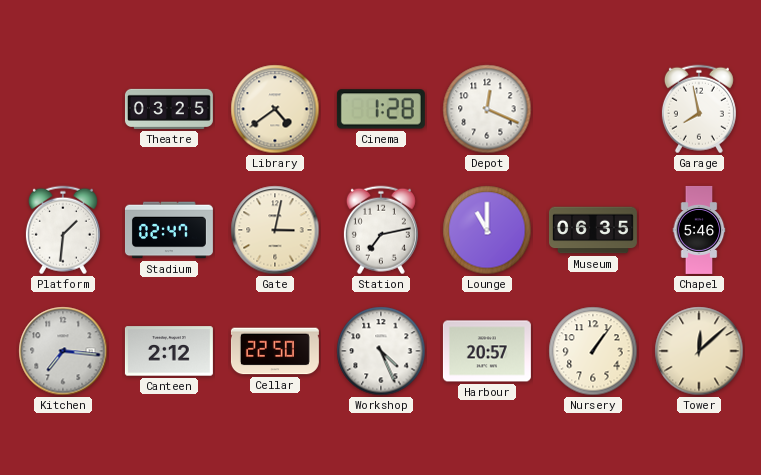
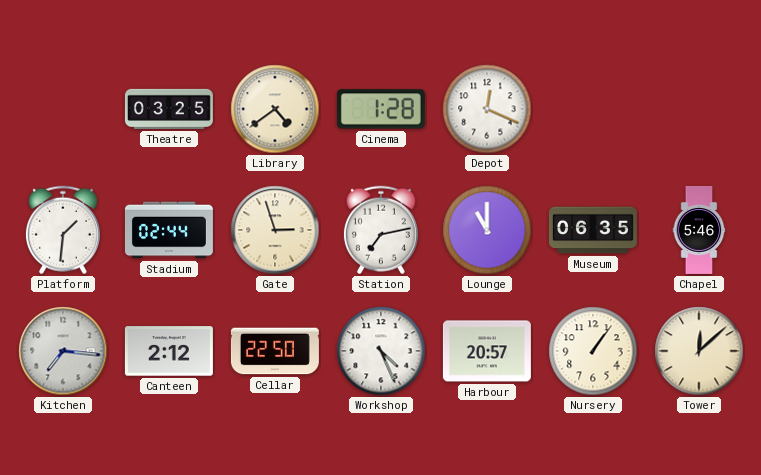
Garage: 7:58 -> none (699, 109)
Stadium: 02:47 -> 02:44 (169, 230)
Gate: 3:02 -> 2:57 (275, 230)
